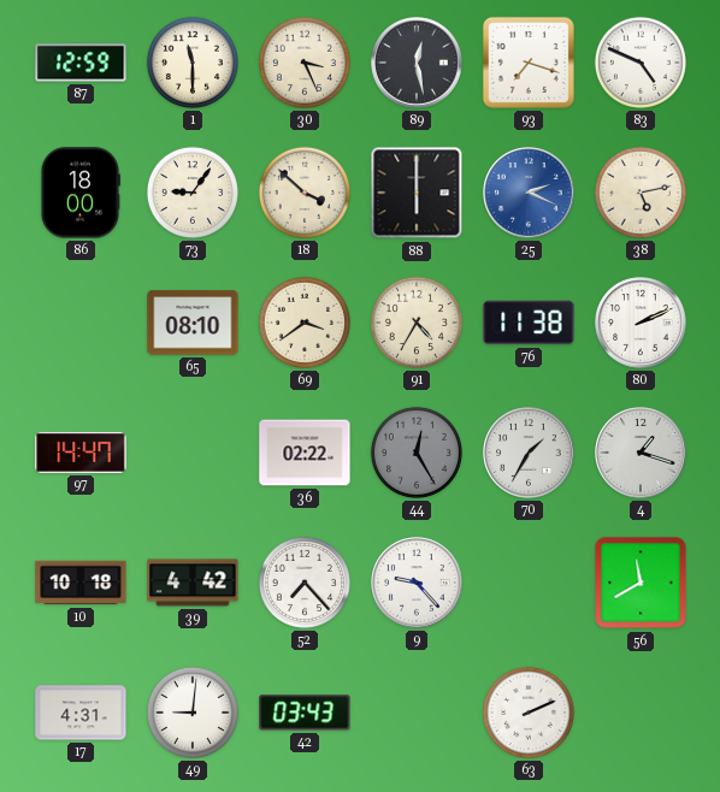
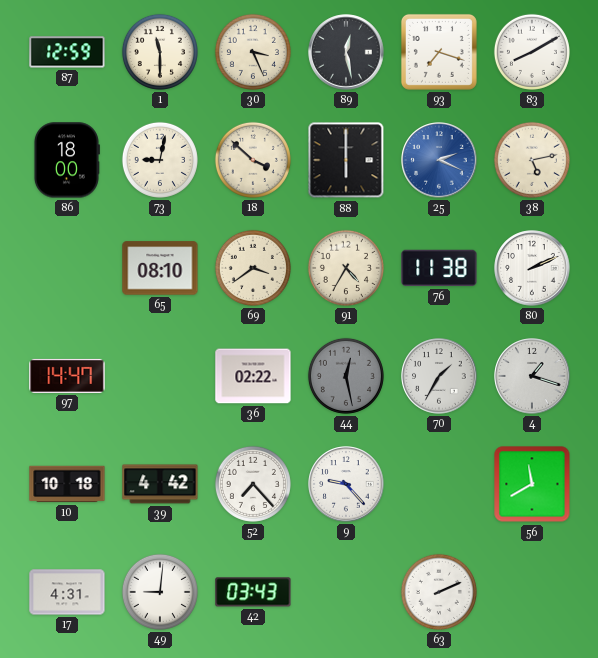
83: 4:49 -> 8:10 (532, 52)
73: 9:06 -> 9:02 (160, 160)
44: 12:25 -> 12:28 (346, 376)
